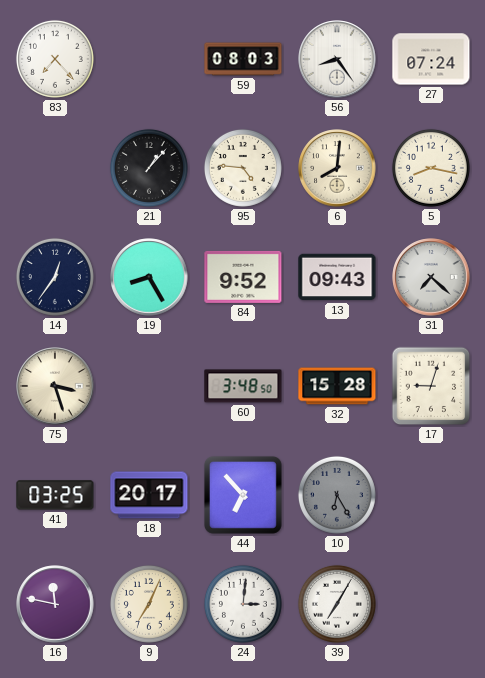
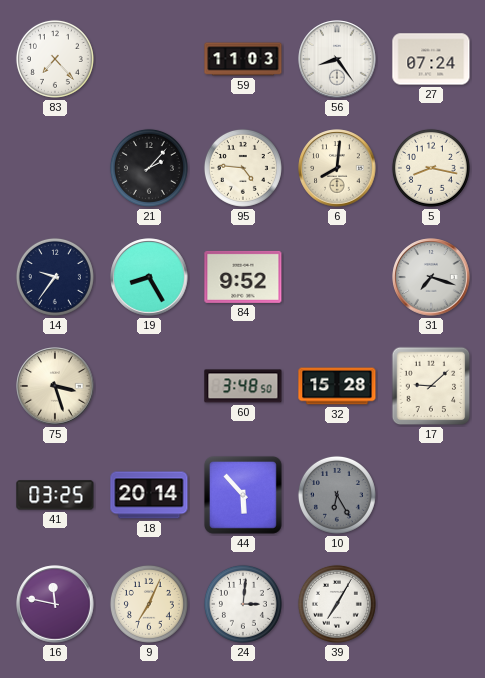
59: 08:03 -> 11:03 (243, 59)
21: 1:07 -> 2:07 (149, 168)
14: 12:36 -> 9:36 (55, 277)
13: 09:43 -> none (337, 277)
31: 7:22 -> 7:18 (431, 277)
17: 9:03 -> 9:08 (431, 386)
18: 20:17 -> 20:14 (149, 495)
44: 6:53 -> 5:53 (243, 495)
